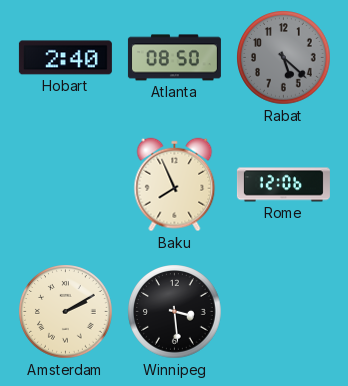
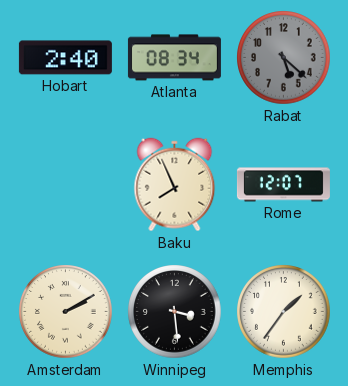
Atlanta: 08:50 -> 08:34 (174, 58)
Rome: 12:06 -> 12:07 (283, 185)
Memphis: none -> 1:36 (284, 312)
